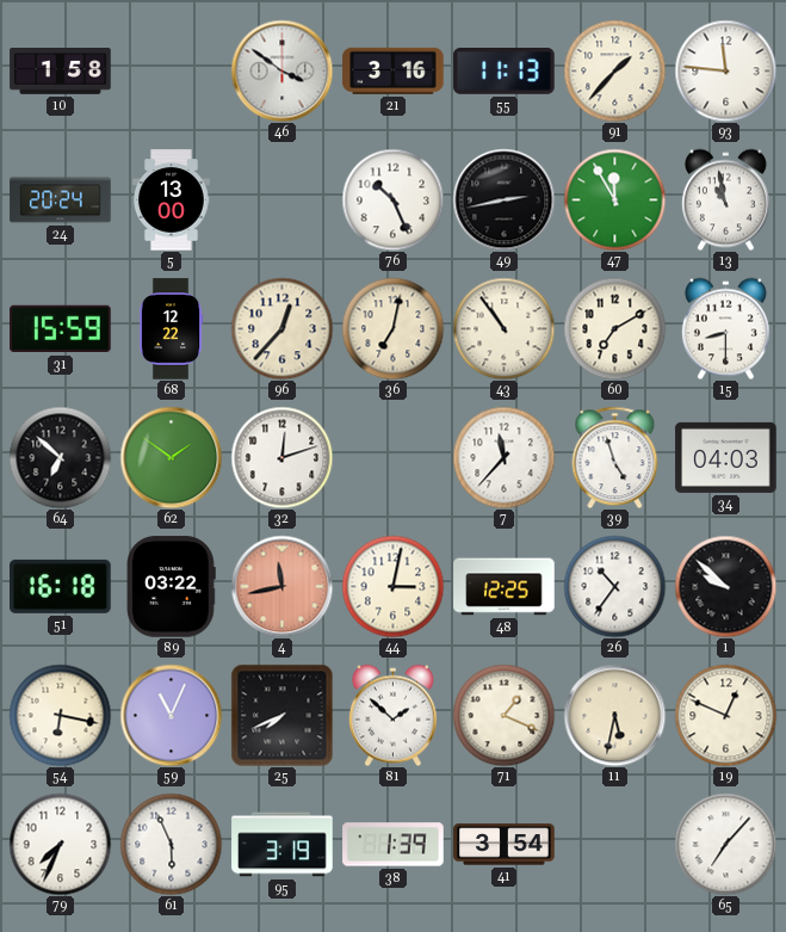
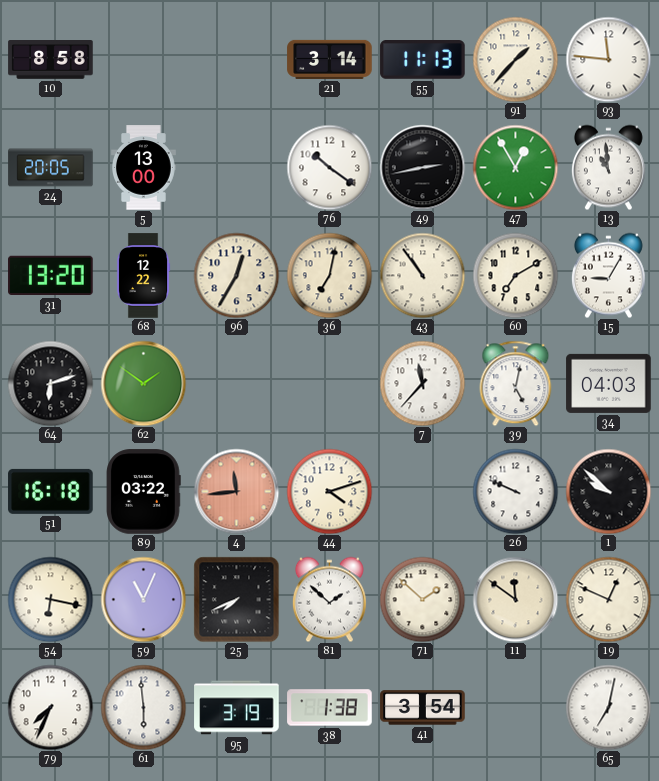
10: 1:58 -> 8:58 (51, 60)
46: 3:51 -> none (281, 70)
21: 3:16 -> 3:14 (330, 59)
24: 20:24 -> 20:05 (51, 168)
76: 10:26 -> 10:21 (329, 167)
47: 11:55 -> 12:55 (515, 167)
13: 10:58 -> 10:59 (608, 167)
31: 15:59 -> 13:20 (51, 276)
96: 12:37 -> 12:35 (236, 275)
15: 8:30 -> 9:05 (608, 275)
64: 6:52 -> 6:12 (50, 383)
32: 12:12 -> none (281, 457)
39: 4:57 -> 5:02 (516, 383)
4: 11:43 -> 11:44 (236, 491)
44: 3:02 -> 4:12 (329, 491)
48: 12:25 -> none (505, 587)
26: 10:36 -> 9:49 (515, 491)
71: 1:19 -> 1:52 (422, 599)
11: 5:32 -> 11:51 (515, 599)
61: 5:56 -> 5:59 (143, 707)
38: 1:39 -> 1:38 (330, 708)
65: 7:07 -> 7:02 (608, 707)
